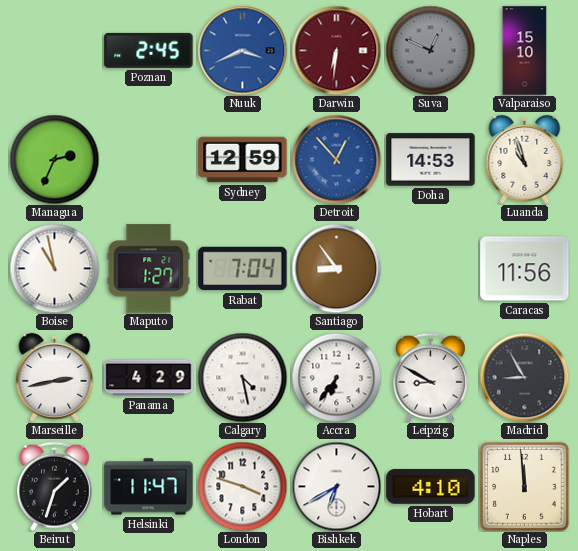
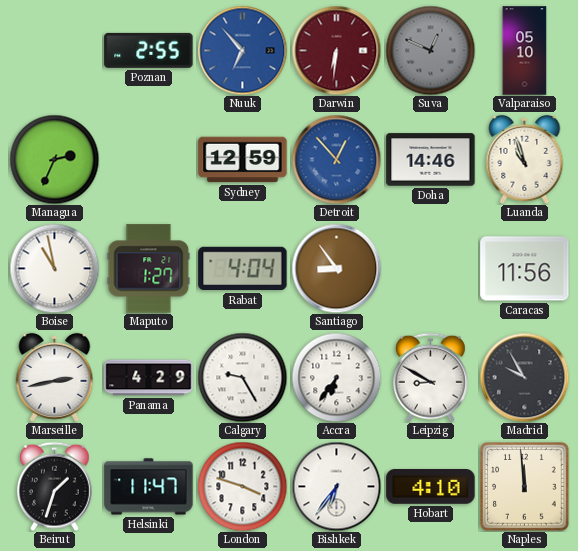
Poznan: 2:45 -> 2:55 (149, 50)
Nuuk: 3:41 -> 6:53 (242, 50)
Valparaiso: 15:10 -> 05:10 (525, 51)
Doha: 14:53 -> 14:46 (431, 160)
Rabat: 7:04 -> 4:04 (243, 269)
Calgary: 4:28 -> 9:25 (242, 377)
Madrid: 8:55 -> 9:55 (524, 377)
Bishkek: 6:40 -> 6:36 (336, 486)
